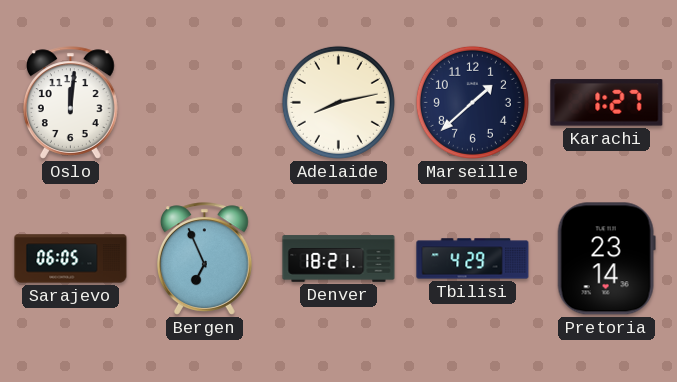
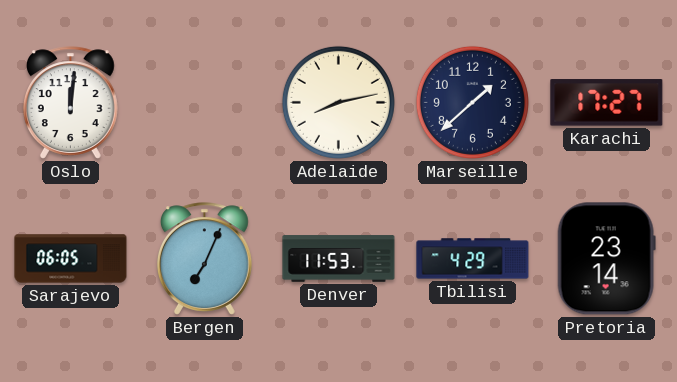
Karachi: 1:27 -> 17:27 (607, 103)
Bergen: 6:56 -> 7:04 (204, 259)
Denver: 18:21 -> 11:53 (339, 259)
